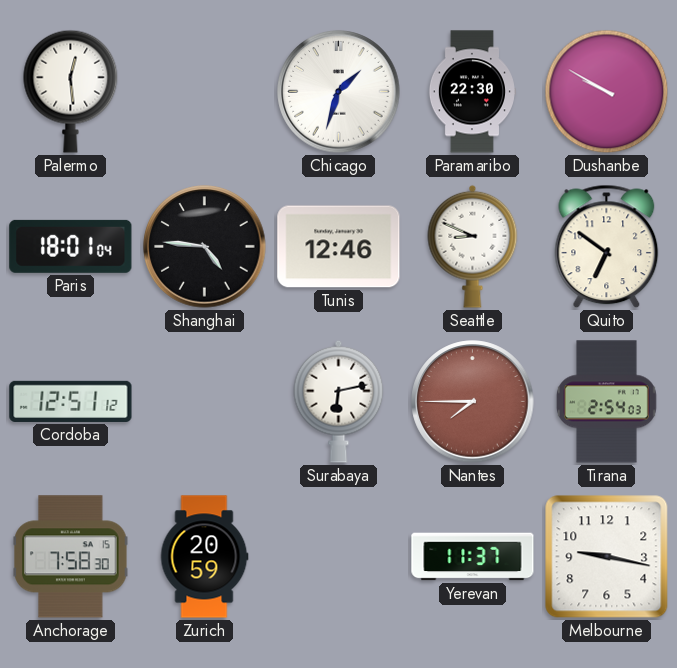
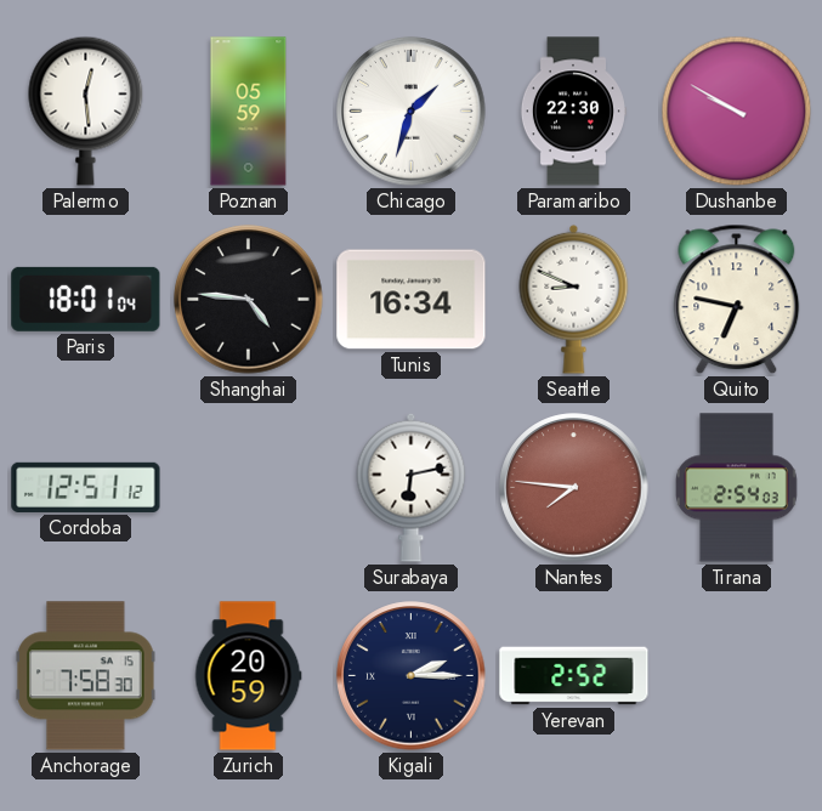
Poznan: none -> 05:59 (249, 112)
Tunis: 12:46 -> 16:34 (412, 300)
Quito: 6:51 -> 6:47 (737, 300)
Nantes: 7:45 -> 7:46 (574, 488)
Kigali: none -> 2:15 (412, 676)
Yerevan: 11:37 -> 2:52 (574, 676)
Melbourne: 9:17 -> none (607, 557)
